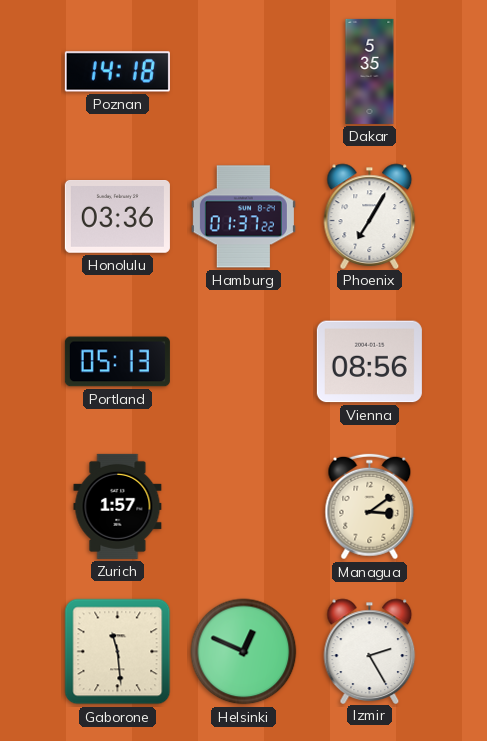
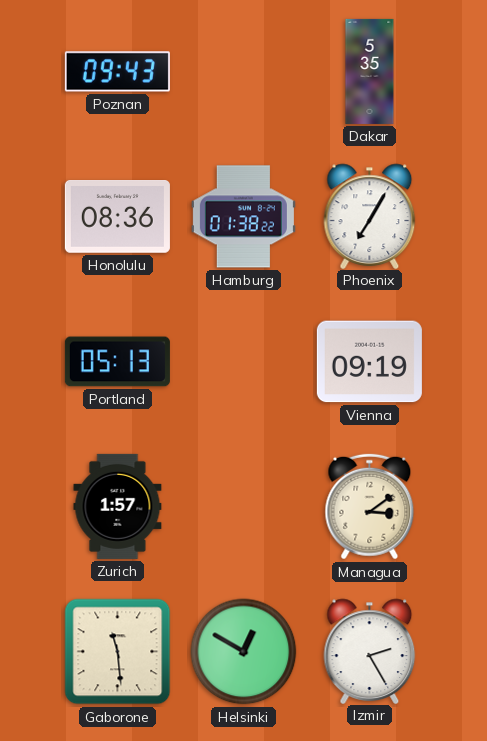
Poznan: 14:18 -> 09:43 (117, 72)
Honolulu: 03:36 -> 08:36 (117, 217)
Hamburg: 01:37 -> 01:38 (243, 217)
Vienna: 08:56 -> 09:19 (369, 362)
Helsinki: 12:49 -> 12:50 (244, 652)
